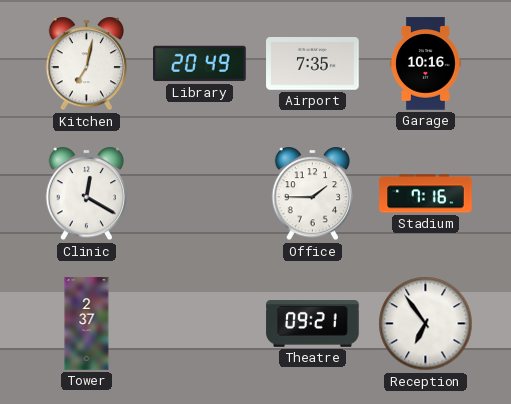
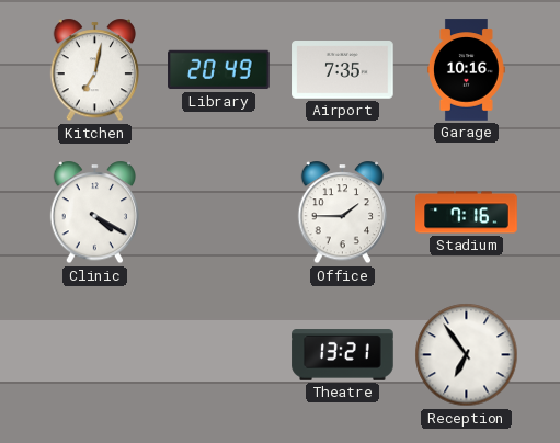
Clinic: 12:20 -> 4:20 (95, 213)
Tower: 2:37 -> none (87, 324)
Theatre: 09:21 -> 13:21 (343, 355)
